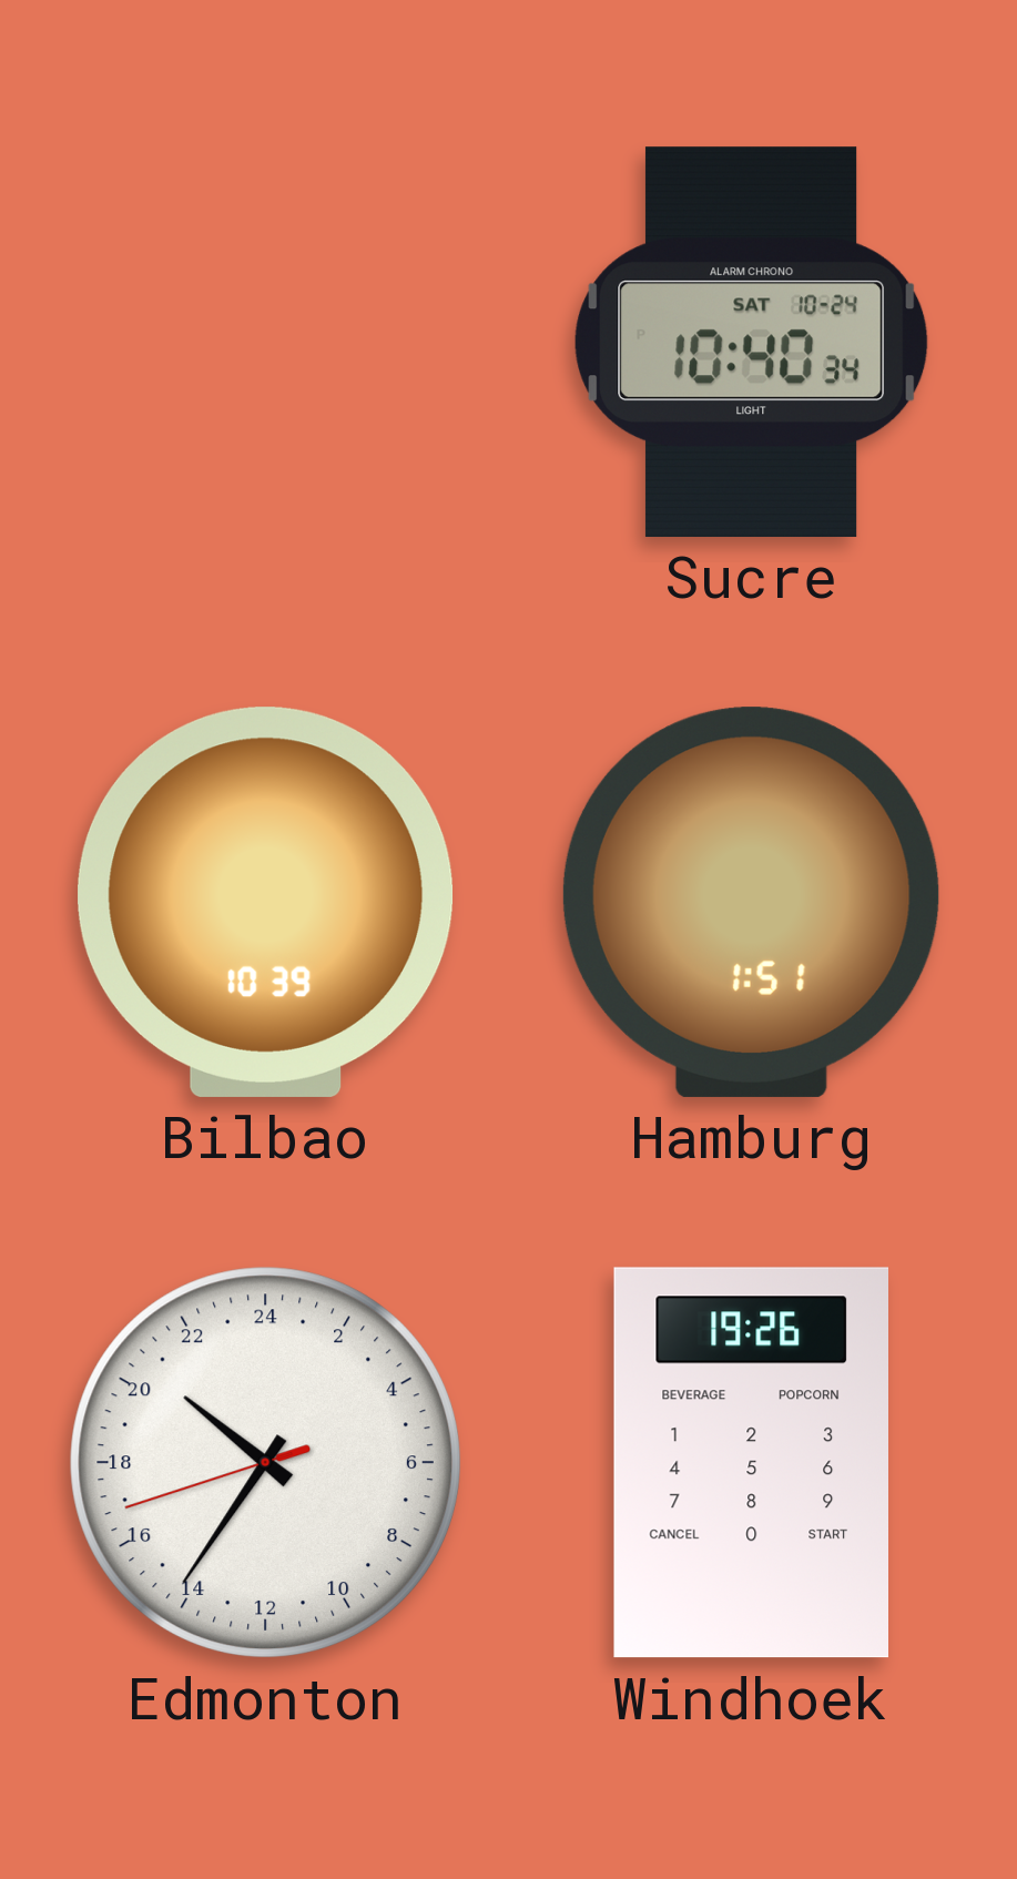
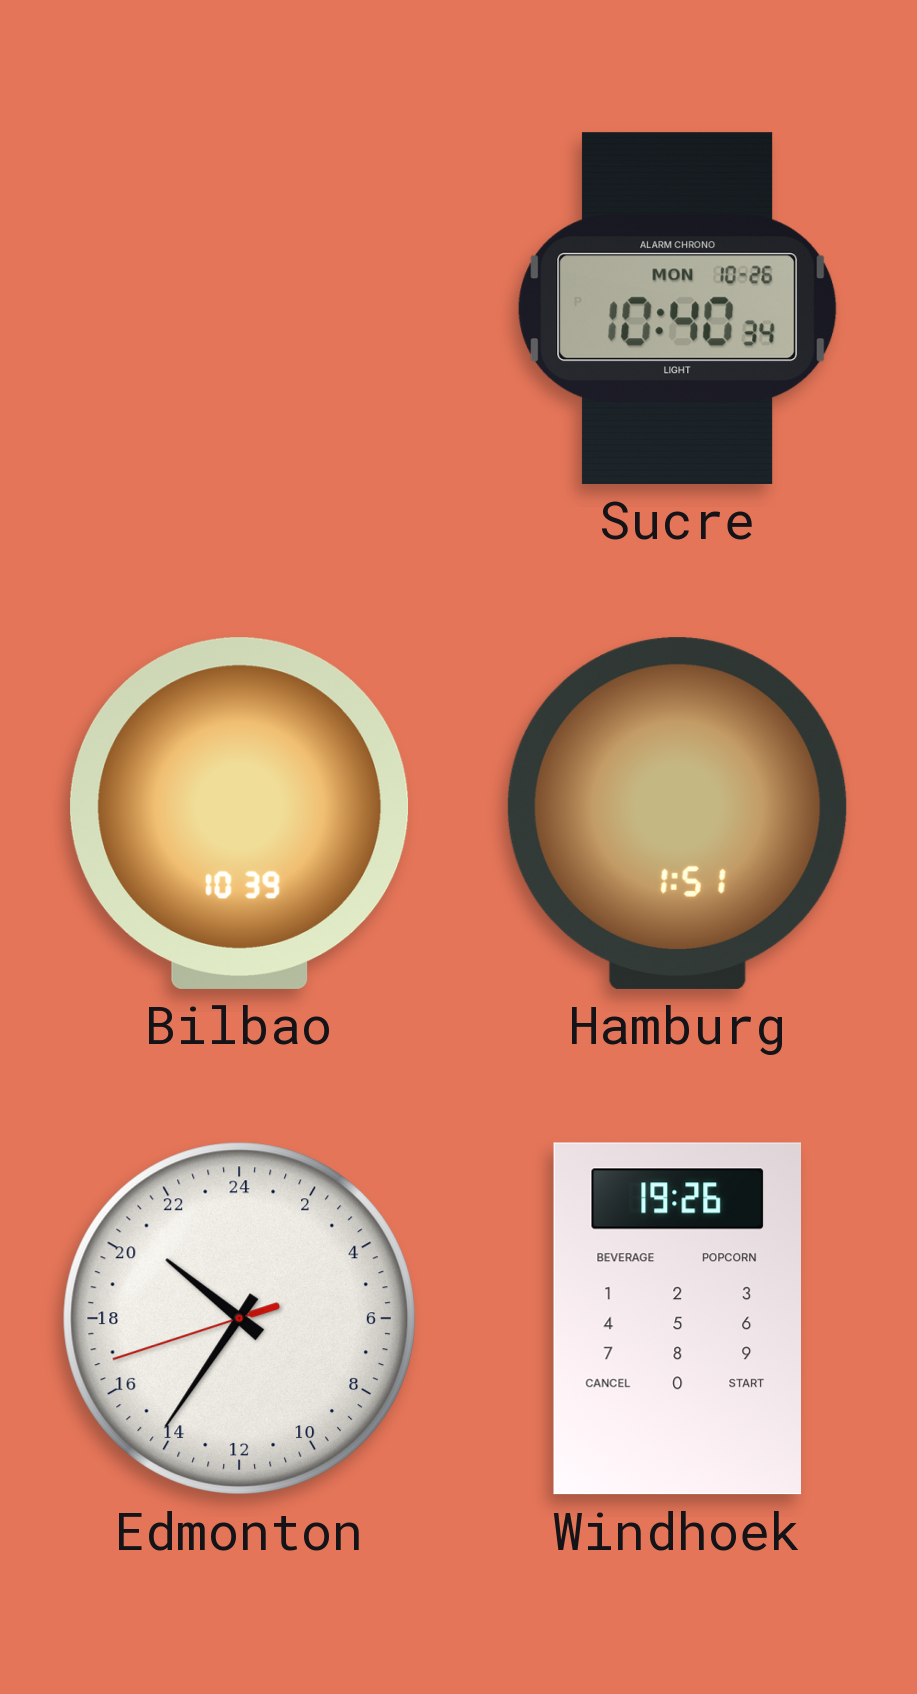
Sucre date: SAT 10-24 -> MON 10-26 (678, 308)
